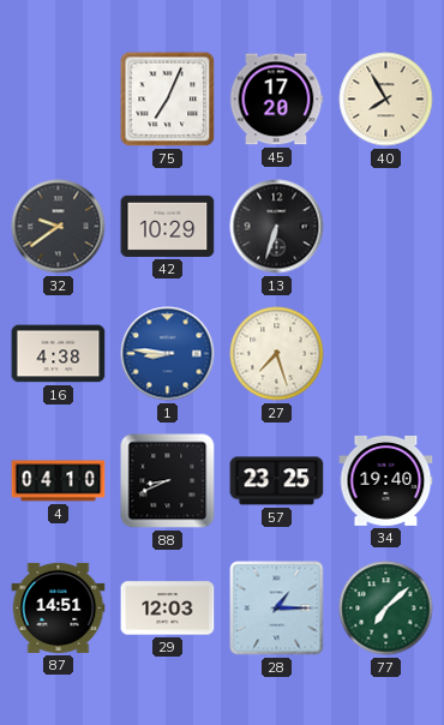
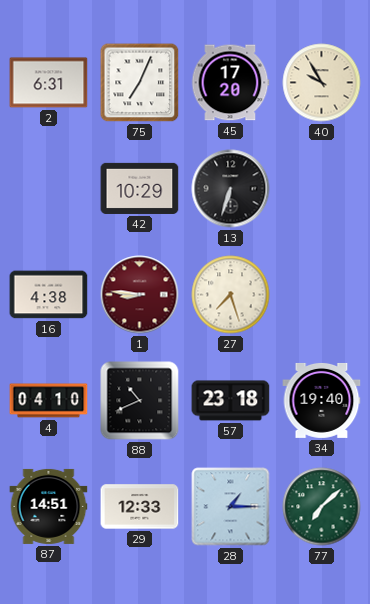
2: none -> 6:31 (49, 83)
40: 7:55 -> 9:55 (322, 83)
32: 9:39 -> none (59, 227)
1 dial: blue -> burgundy (140, 295)
88: 8:41 -> 10:41 (140, 401)
57: 23:25 -> 23:18 (231, 401)
29: 12:03 -> 12:33 (140, 507)
